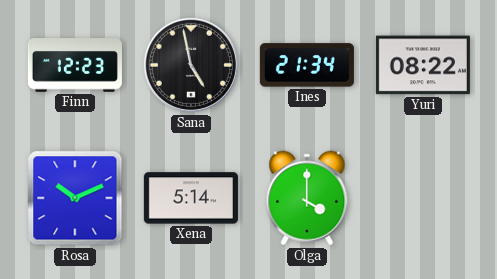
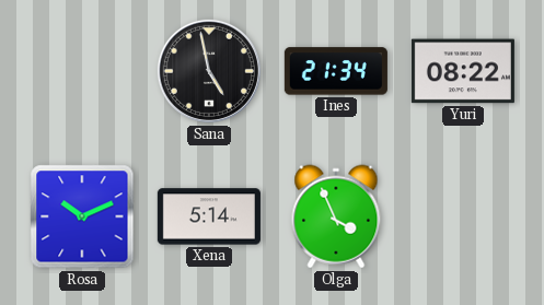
Finn: 12:23 -> none (75, 65)
Olga: 4:00 -> 3:56 (336, 216)
